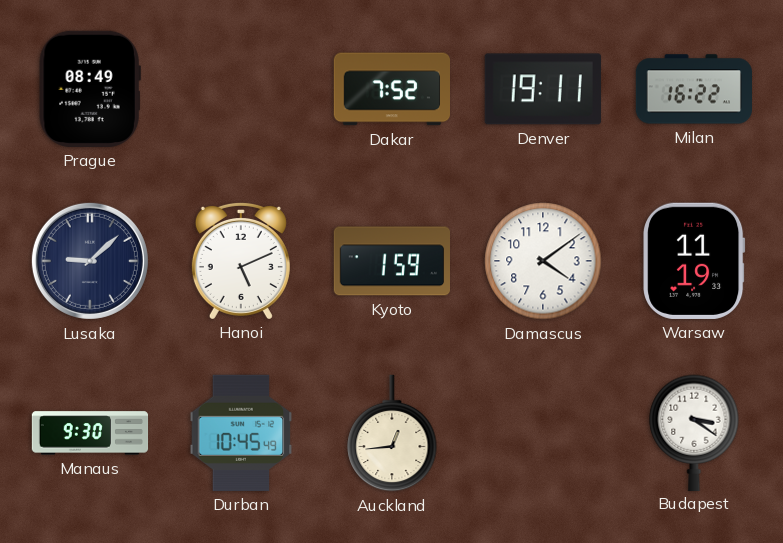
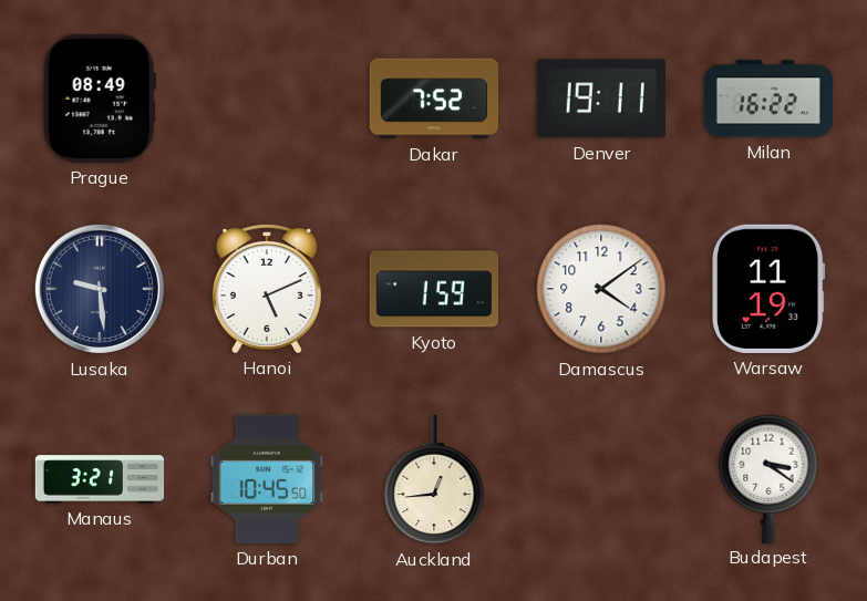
Lusaka: 9:08 -> 9:29 (100, 289)
Manaus: 9:30 -> 3:21 (100, 479)
Durban: 10:45:49 -> 10:45:50 (267, 479)
